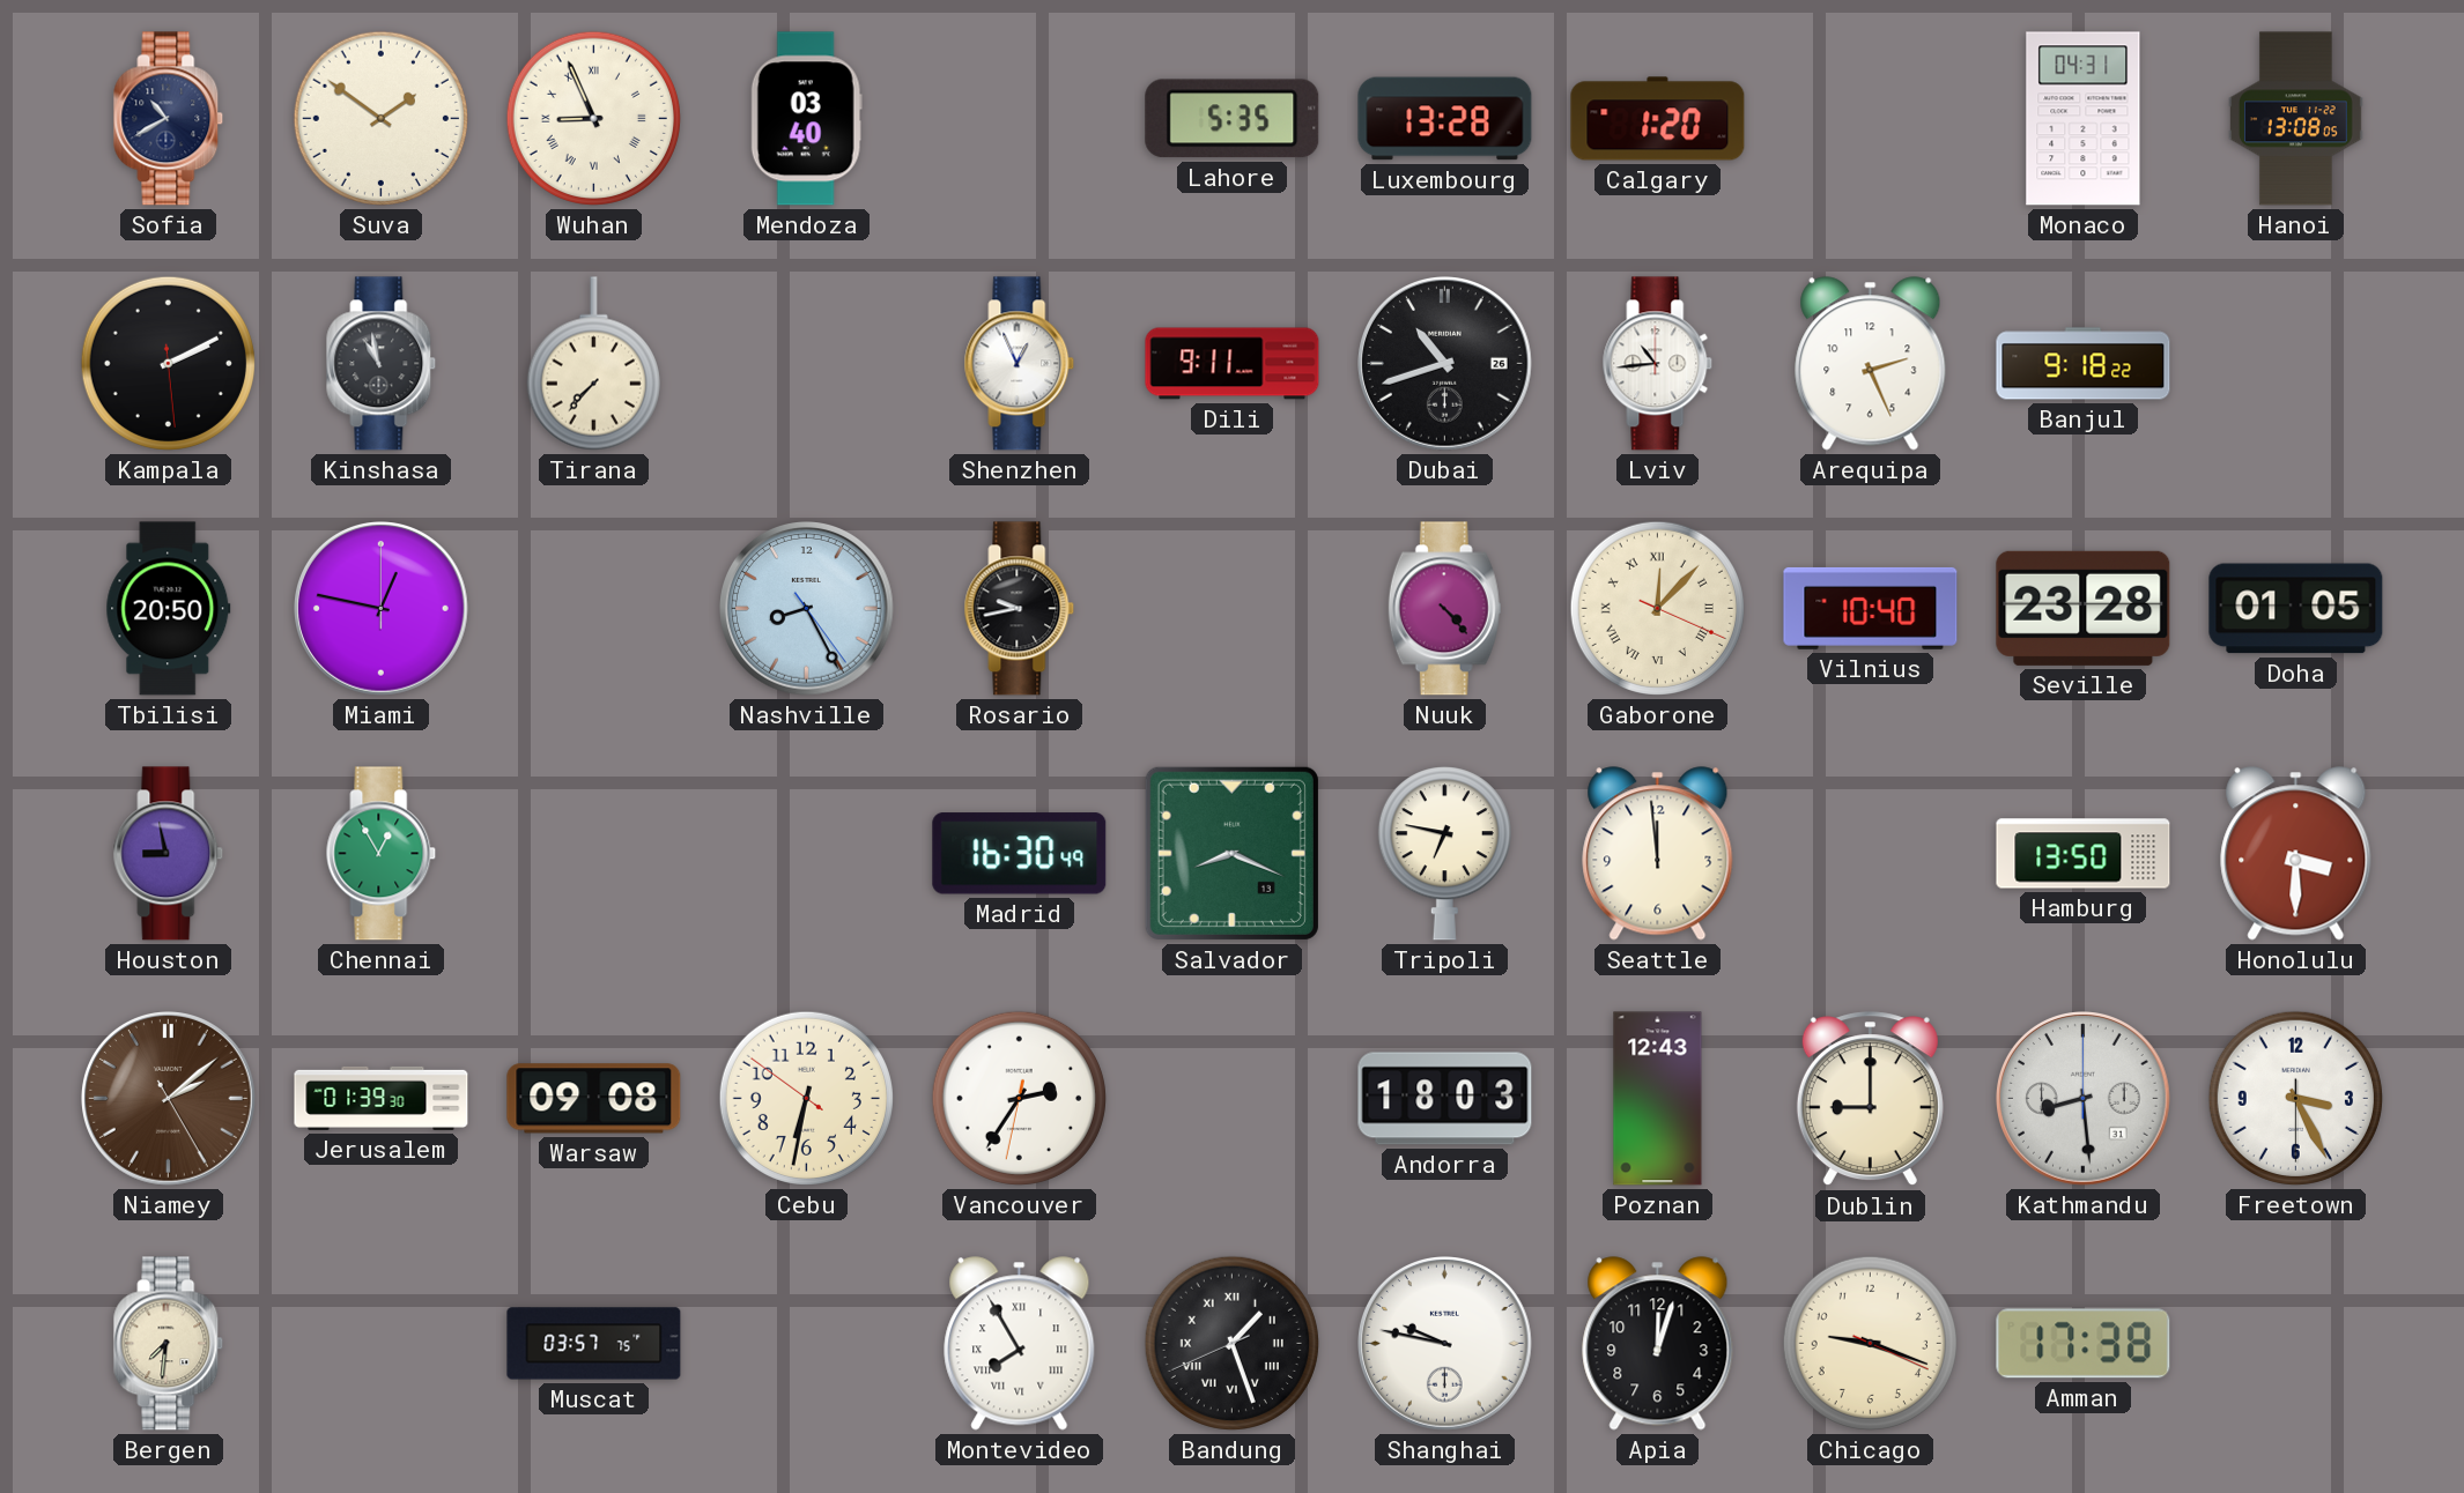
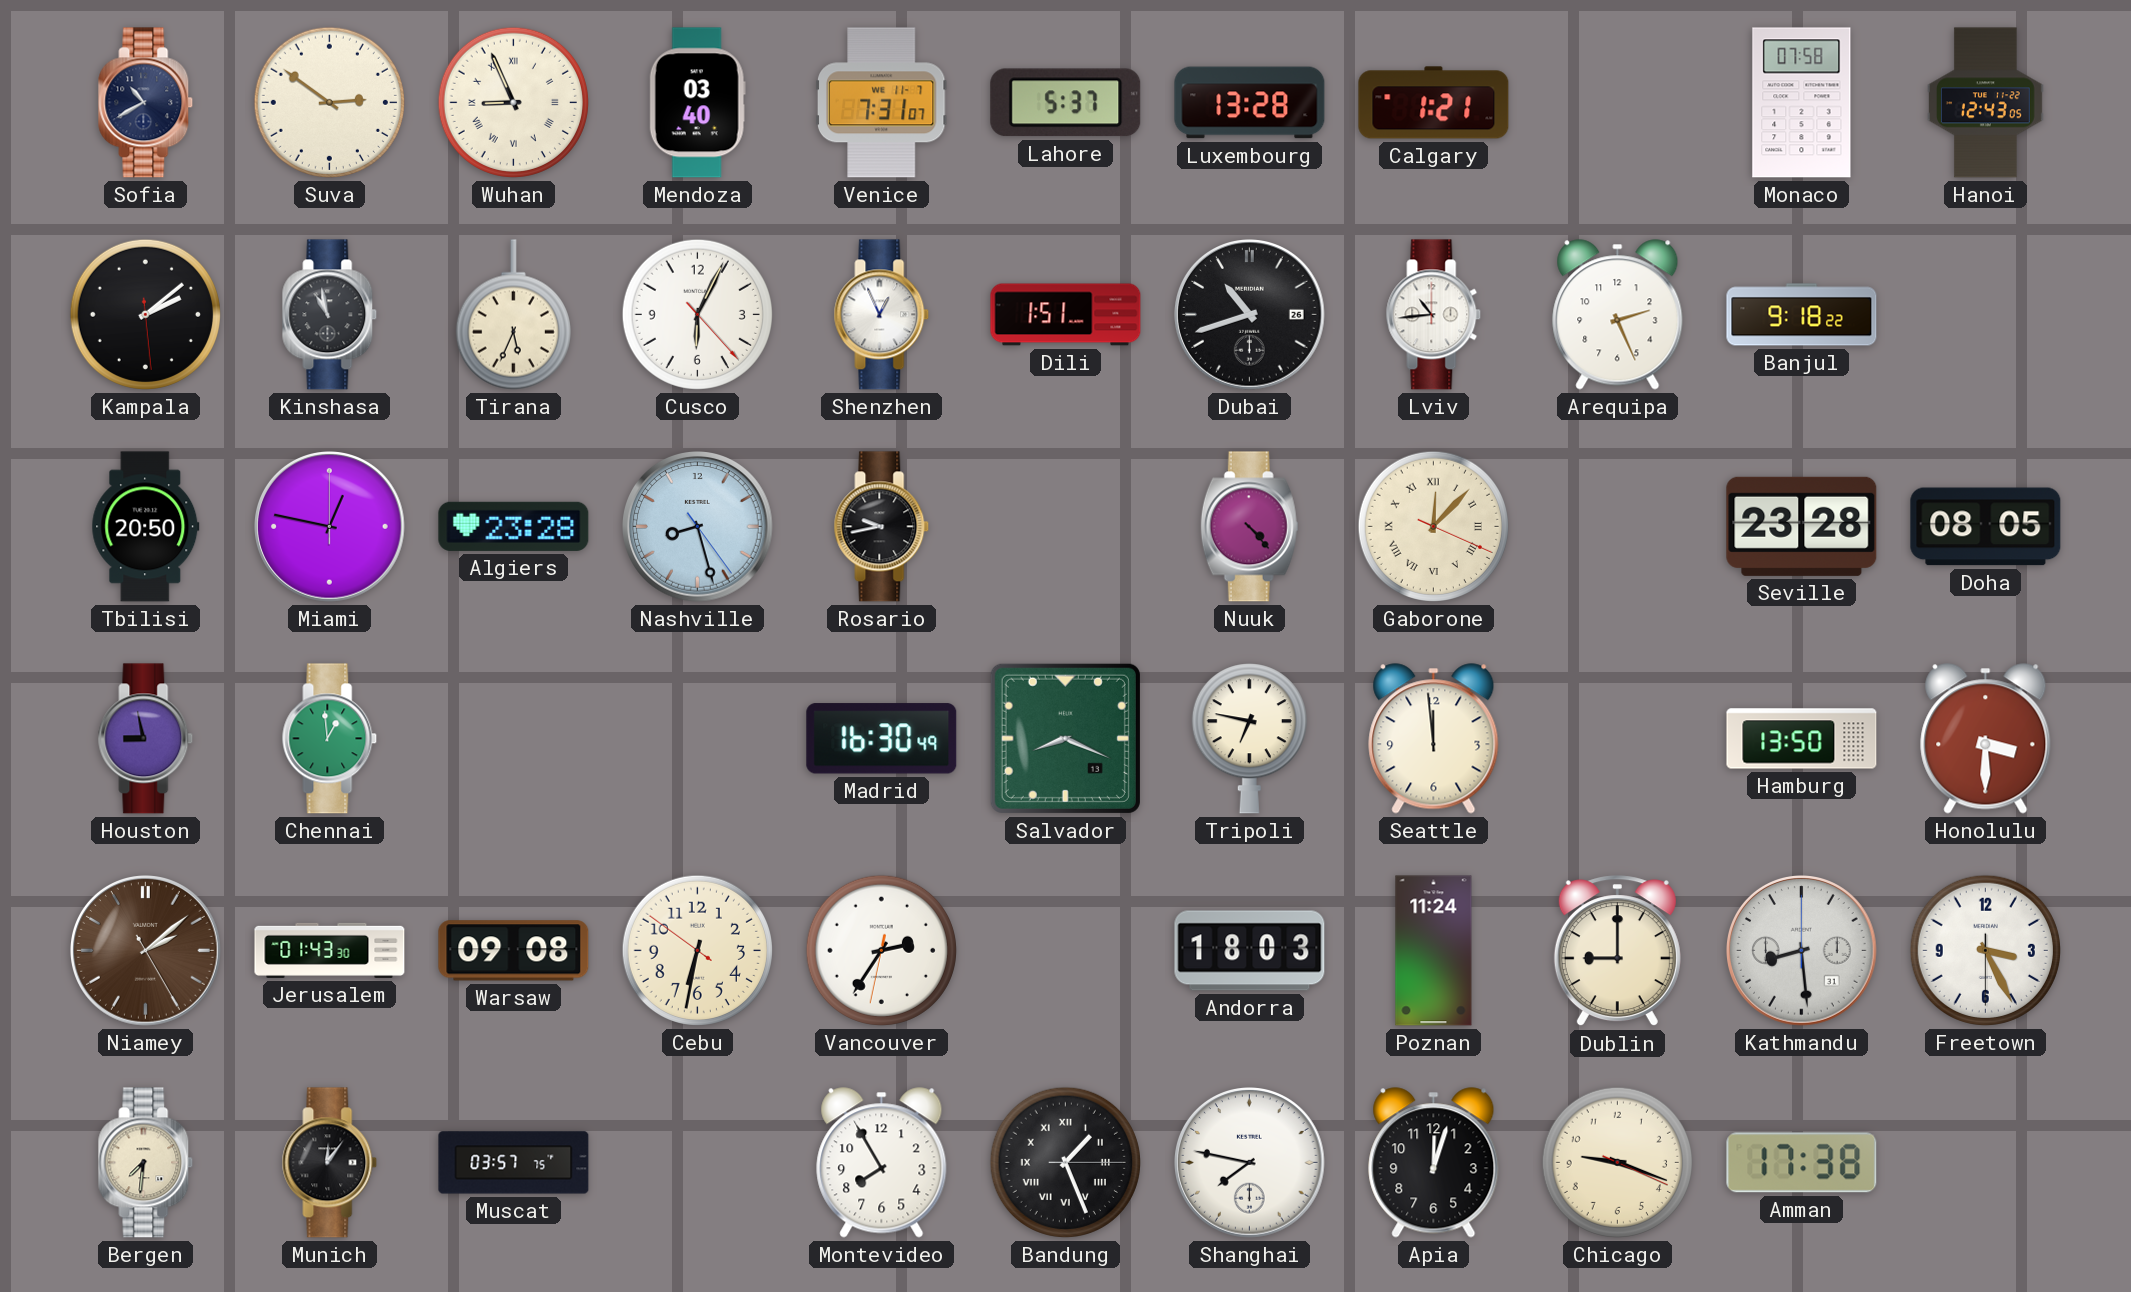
Suva: 1:51 -> 2:51 (329, 102)
Venice: none -> 7:31 (881, 103)
Lahore: 5:35 -> 5:37 (1066, 103)
Calgary: 1:20 -> 1:21 (1434, 103)
Monaco: 04:31 -> 07:58 (1802, 103)
Hanoi: 13:08 -> 12:43 (1986, 103)
Kampala: 2:10 -> 2:08 (145, 314)
Tirana: 7:37 -> 5:34 (513, 315)
Cusco: none -> 6:04 (697, 314)
Dili: 9:11 -> 1:51 (1066, 315)
Algiers: none -> 23:28 (514, 526)
Nashville: 8:25 -> 8:27 (698, 527)
Vilnius: 10:40 -> none (1871, 608)
Doha: 01:05 -> 08:05 (1986, 527)
Chennai: 12:55 -> 12:59 (330, 739)
Jerusalem: 01:39 -> 01:43 (330, 950)
Poznan: 12:43 -> 11:24 (1434, 951)
Munich: none -> 12:06 (330, 1163)
Montevideo numerals: Roman -> Arabic (882, 1163)
Bandung: 1:26:41 -> 1:26:15 (1065, 1162)
Shanghai: 9:47 -> 7:47 (1250, 1163)
